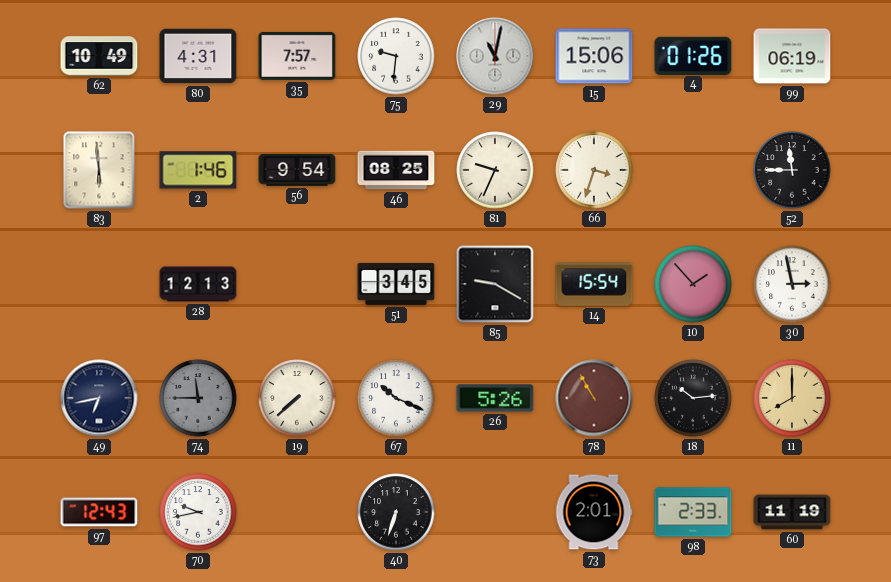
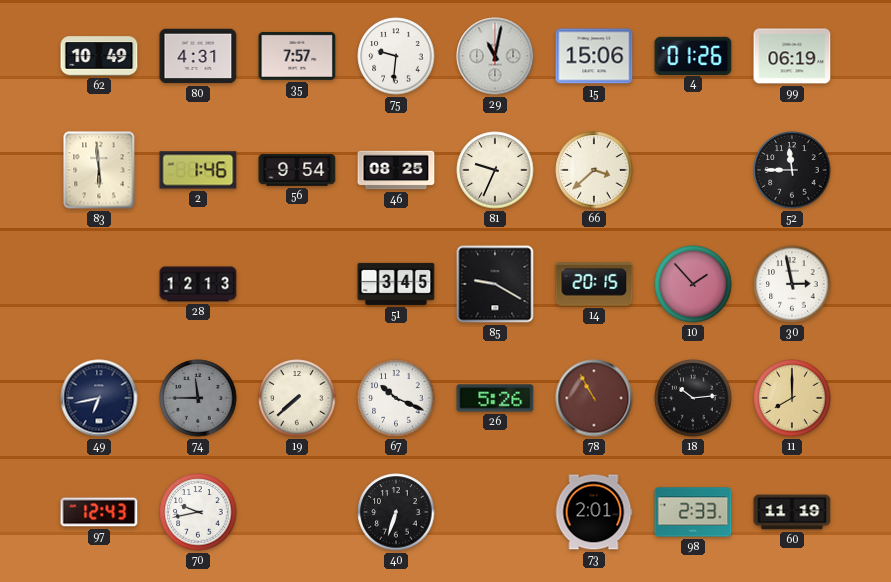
66: 3:33 -> 3:38 (594, 170)
14: 15:54 -> 20:15 (594, 285)
